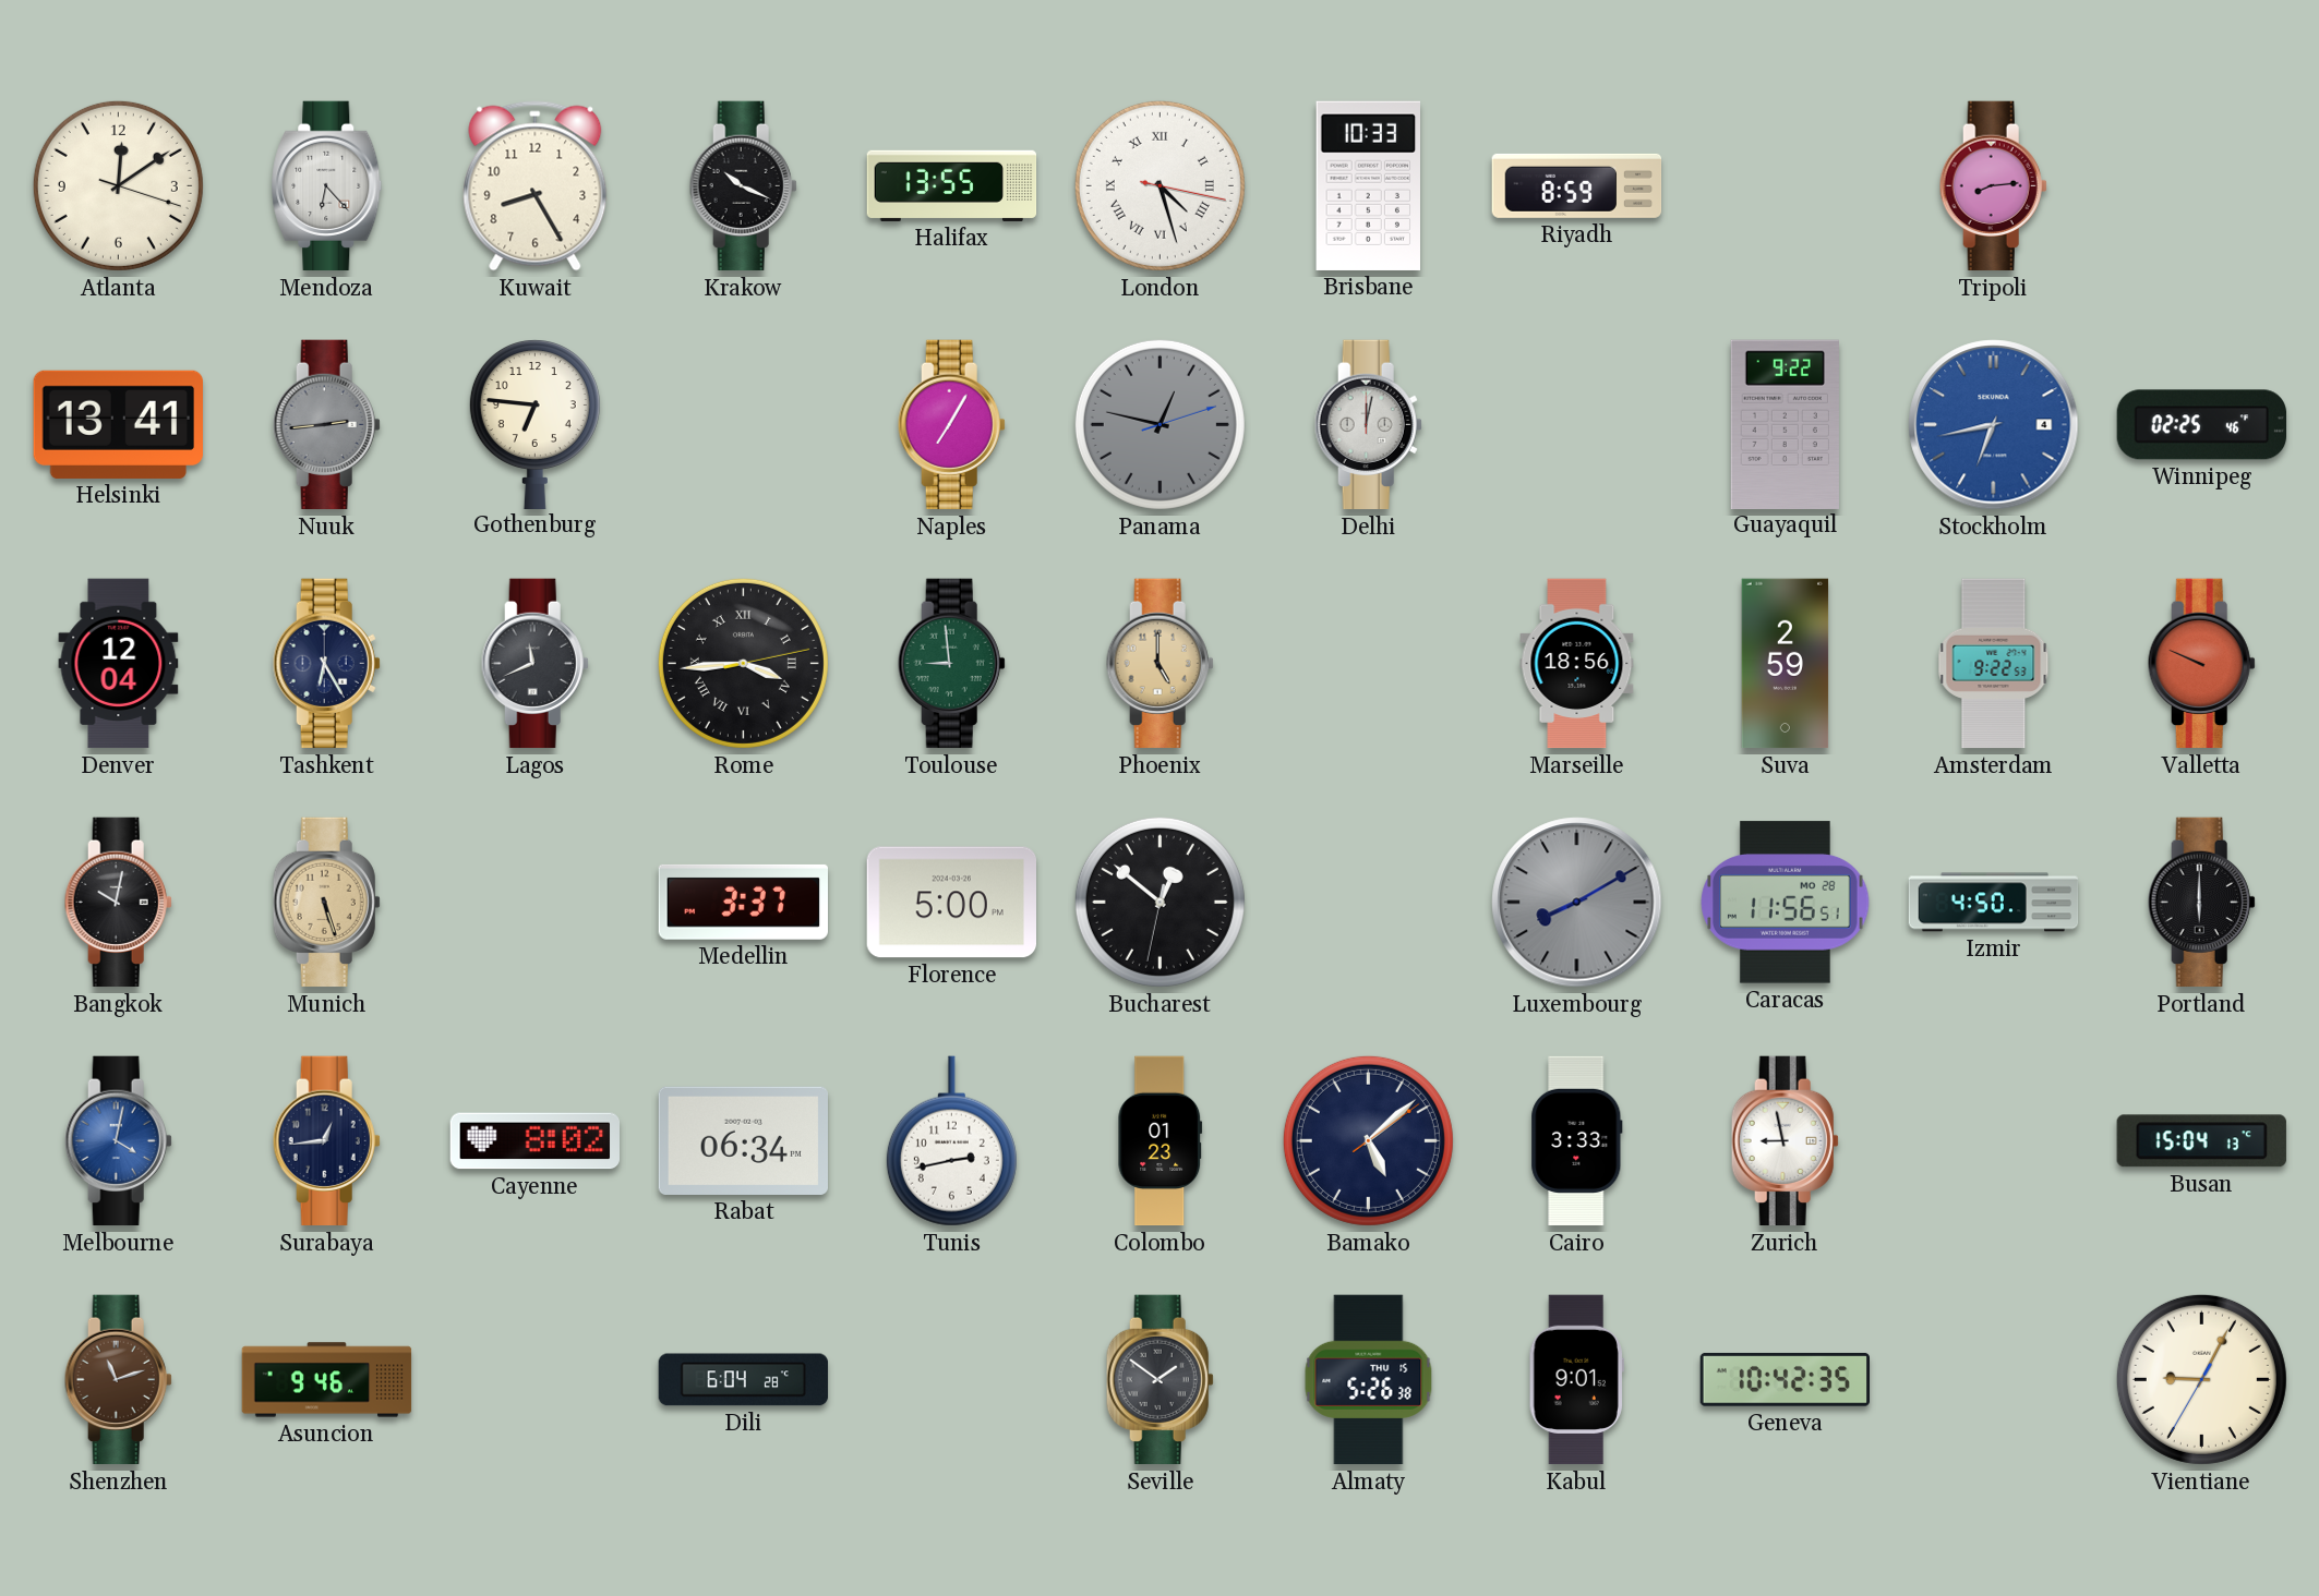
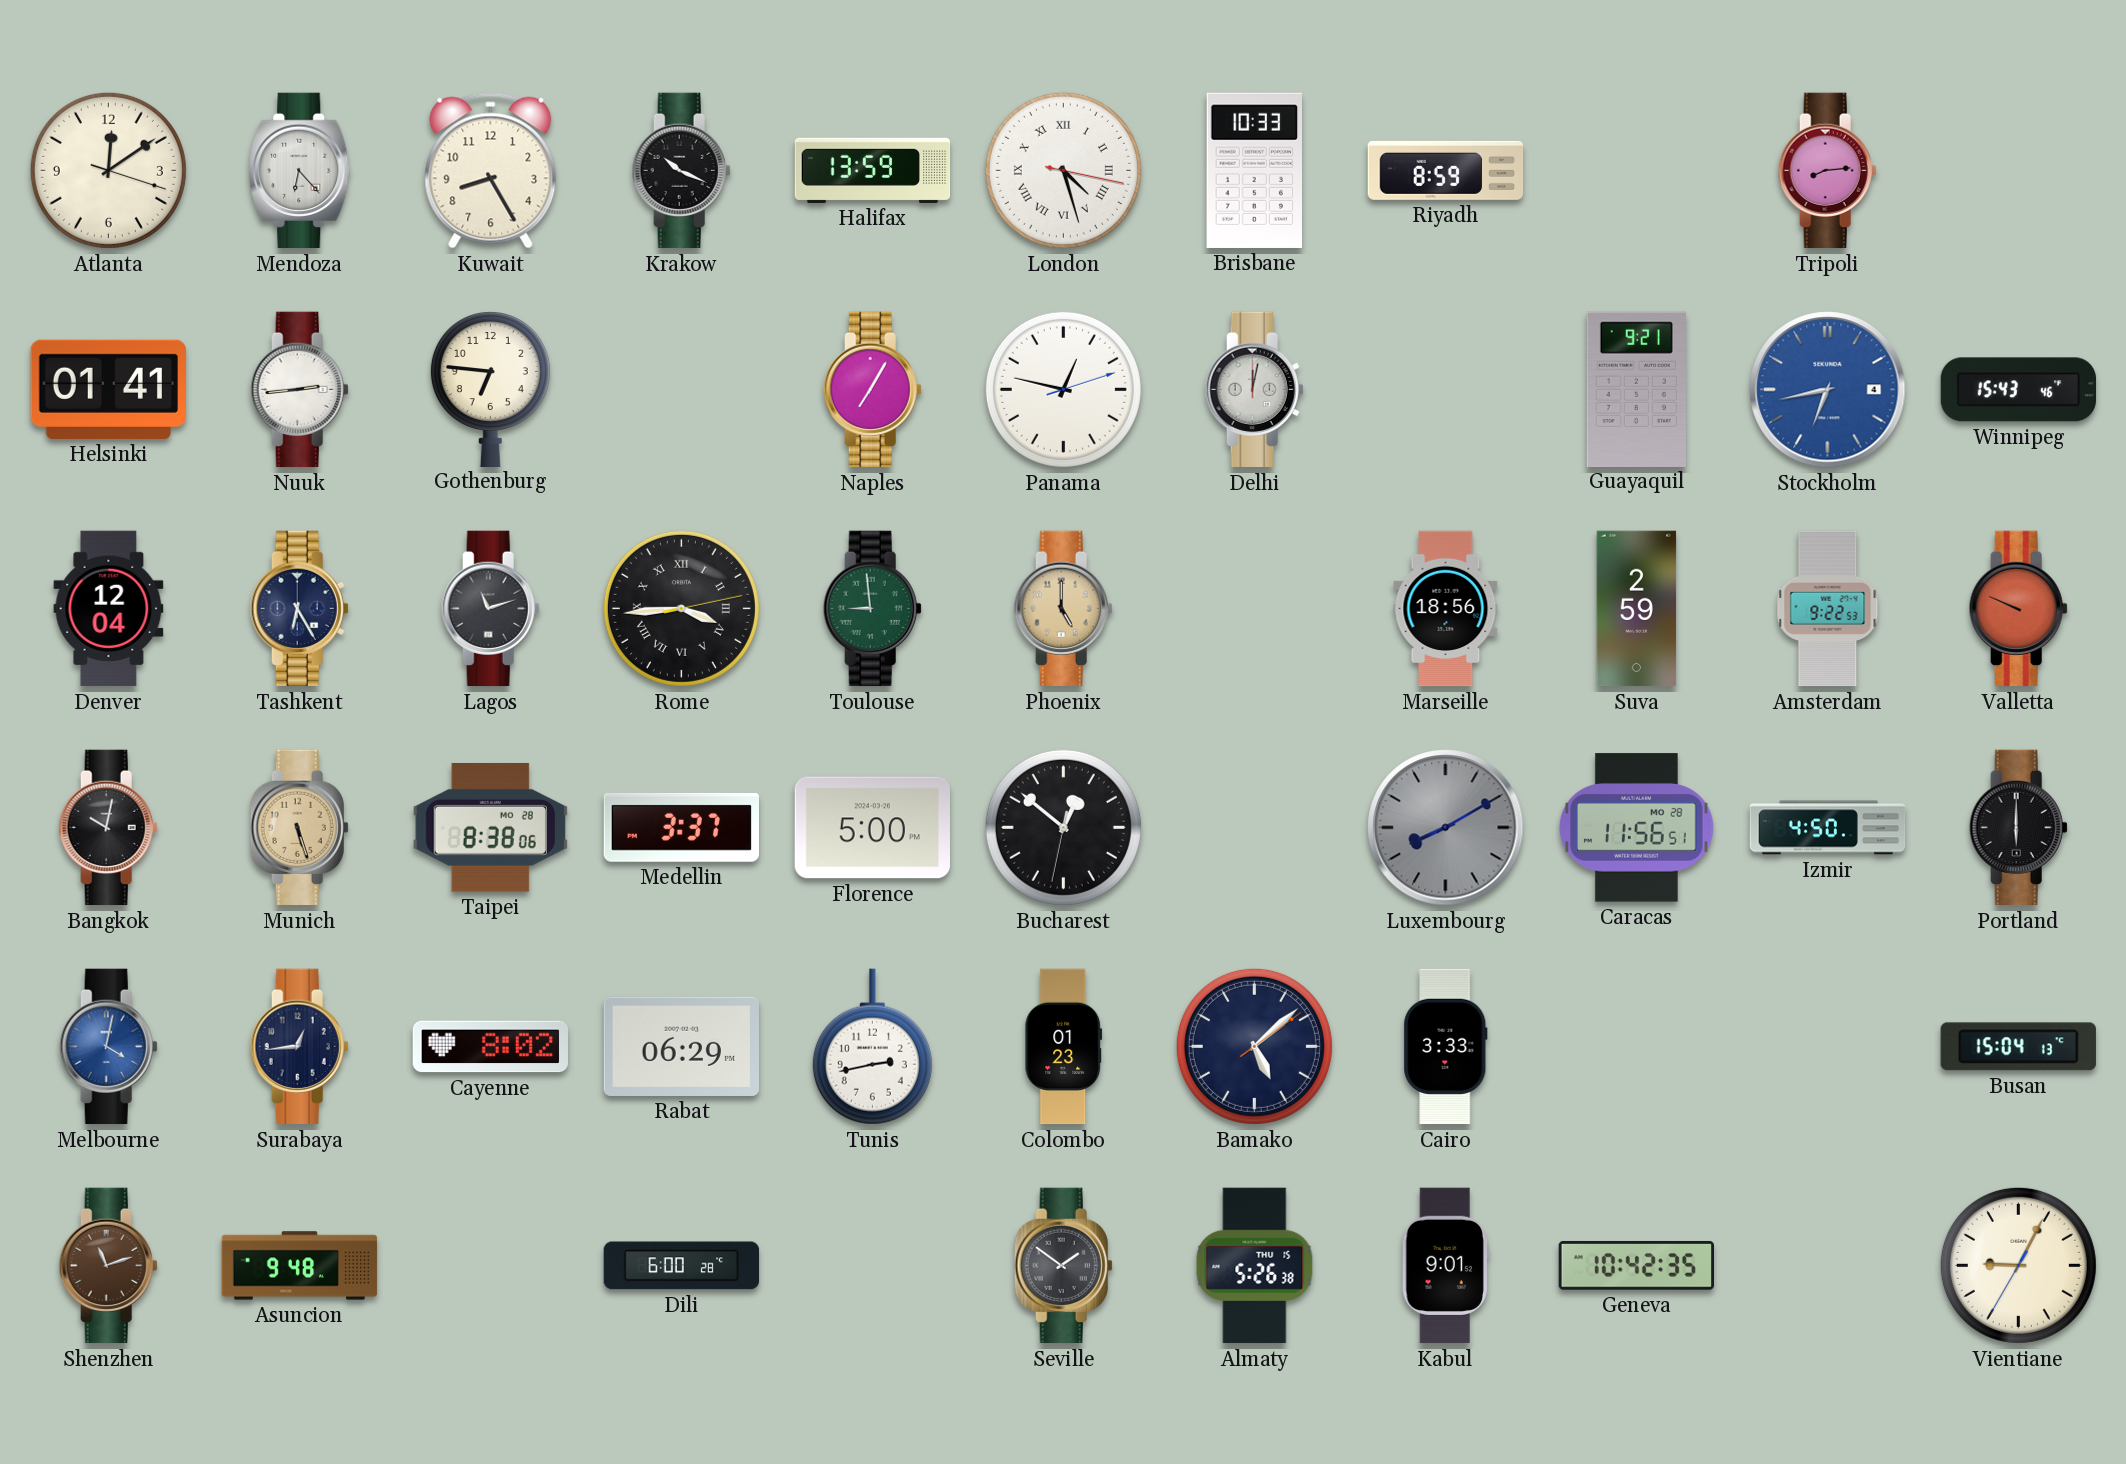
Halifax: 13:55 -> 13:59 (873, 170)
Helsinki: 13:41 -> 01:41 (108, 389)
Nuuk dial: grey -> white (299, 390)
Panama dial: grey -> white (1063, 389)
Guayaquil: 9:22 -> 9:21 (1636, 389)
Winnipeg: 02:25 -> 15:43 (2019, 390)
Lagos: 11:41 -> 11:12 (490, 609)
Taipei: none -> 8:38 (490, 827)
Rabat: 06:34 -> 06:29 (681, 1046)
Zurich: 8:58 -> none (1785, 1141)
Asuncion: 9:46 -> 9:48 (300, 1266)
Dili: 6:04 -> 6:00 (682, 1266)
